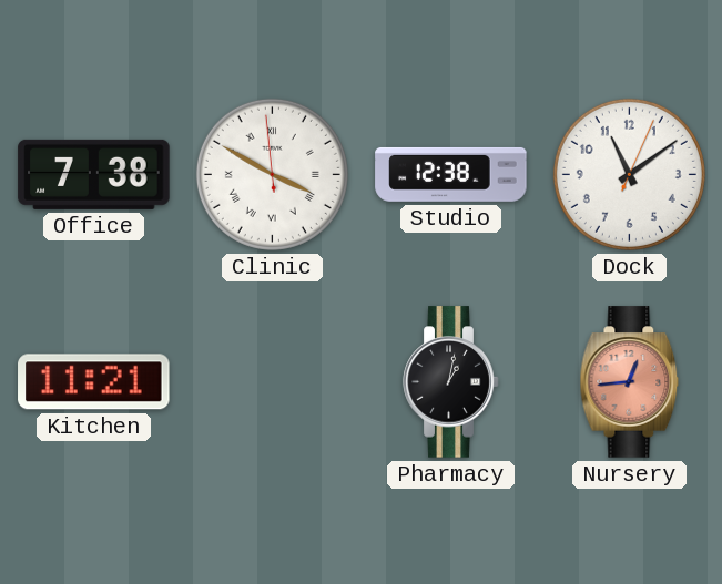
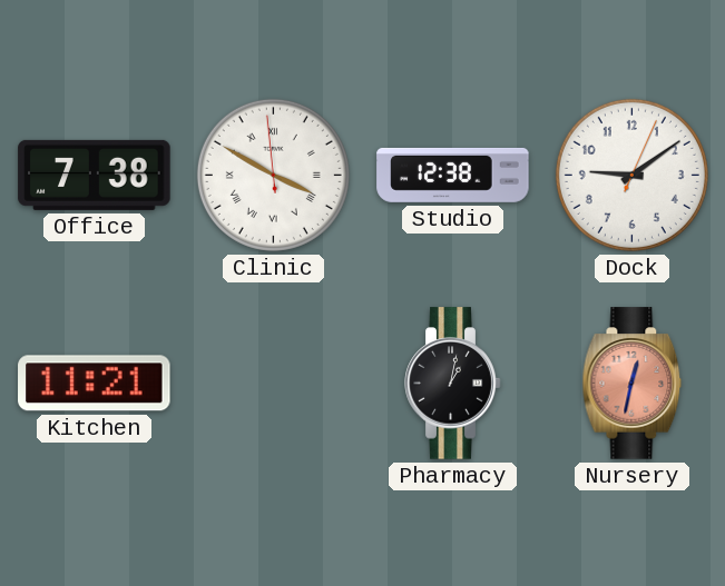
Dock: 11:09 -> 9:09 (631, 175)
Nursery: 12:44 -> 12:32 (633, 384)
